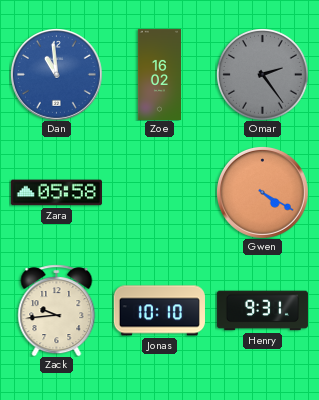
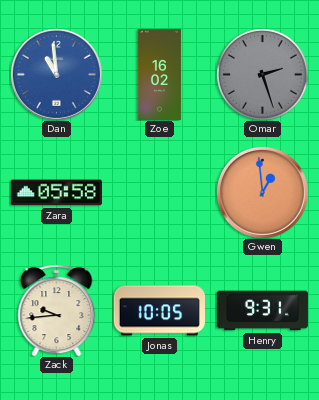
Omar: 2:24 -> 2:27 (263, 75)
Gwen: 4:20 -> 12:59 (262, 192)
Jonas: 10:10 -> 10:05 (159, 311)
